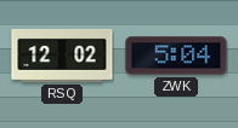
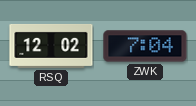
ZWK: 5:04 -> 7:04 (145, 46)
